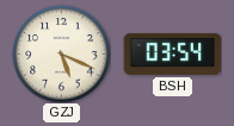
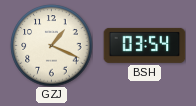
GZJ: 5:19 -> 1:19 (51, 45)
